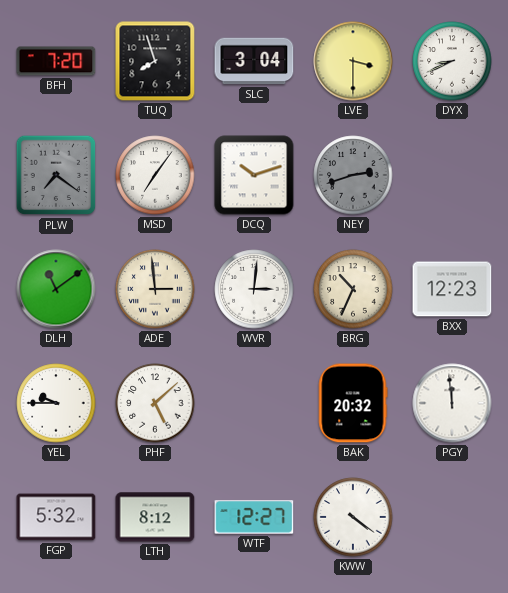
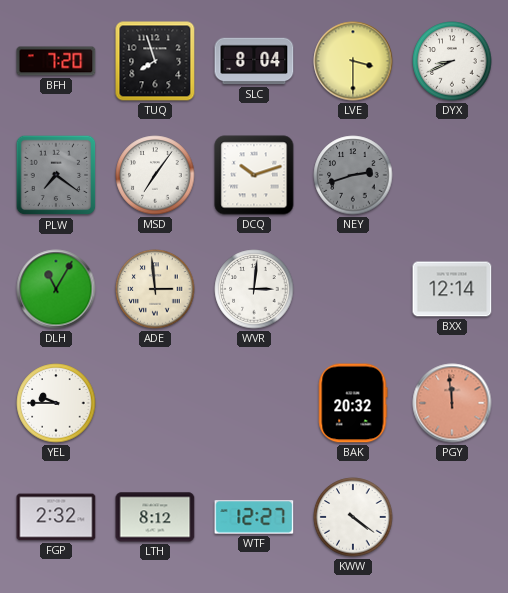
SLC: 3:04 -> 8:04 (254, 61)
DLH: 11:09 -> 11:05 (56, 289)
BRG: 10:34 -> none (353, 289)
BXX: 12:23 -> 12:14 (452, 289)
PHF: 5:08 -> none (155, 403)
PGY dial: white -> salmon (452, 403)
FGP: 5:32 -> 2:32 (56, 517)
